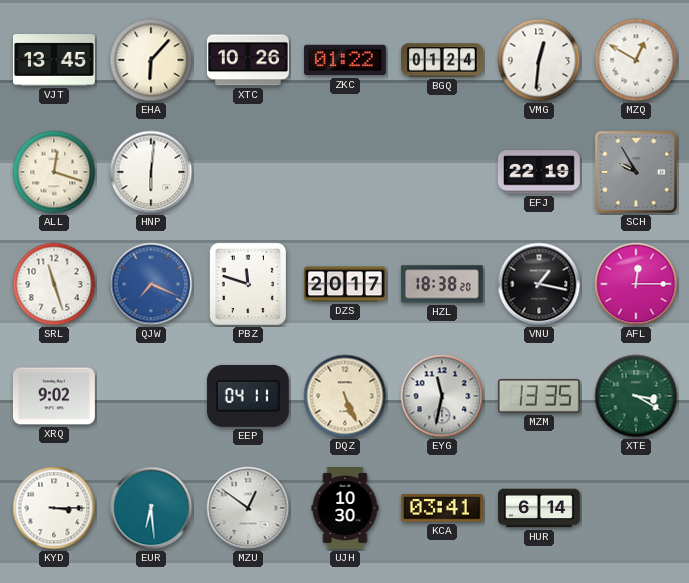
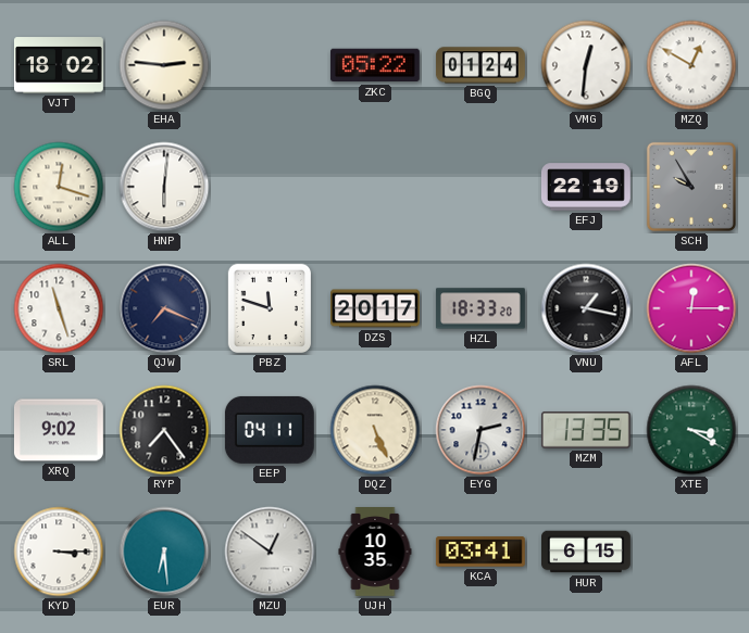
VJT: 13:45 -> 18:02 (60, 65)
EHA: 6:07 -> 2:46 (164, 65)
XTC: 10:26 -> none (248, 60)
ZKC: 01:22 -> 05:22 (375, 65)
QJW dial: blue -> navy (164, 308)
HZL: 18:38 -> 18:33 (480, 308)
RYP: none -> 7:24 (164, 430)
EYG: 11:32 -> 2:32 (480, 430)
UJH: 10:30 -> 10:35 (375, 553)
HUR: 6:14 -> 6:15 (587, 552)
